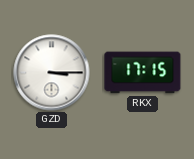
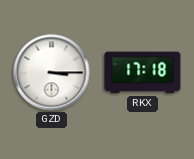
RKX: 17:15 -> 17:18 (143, 73)
